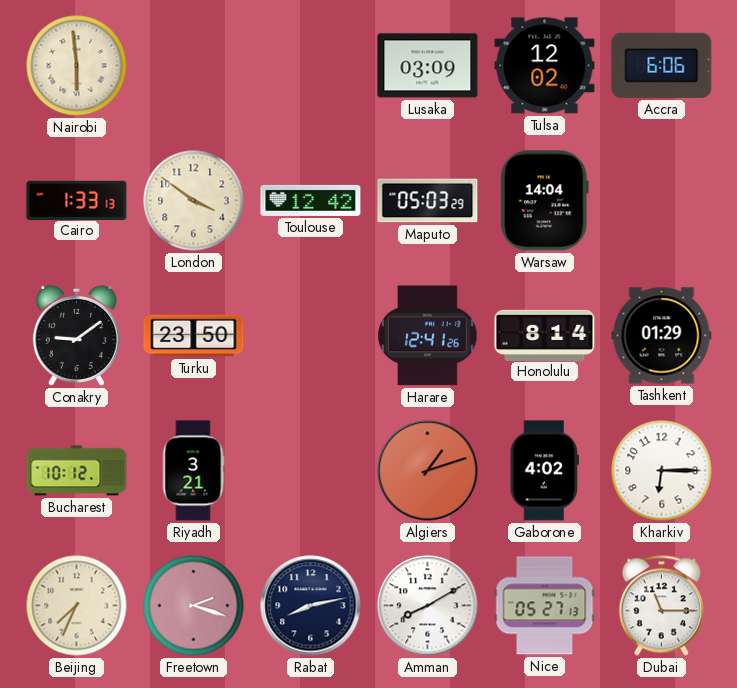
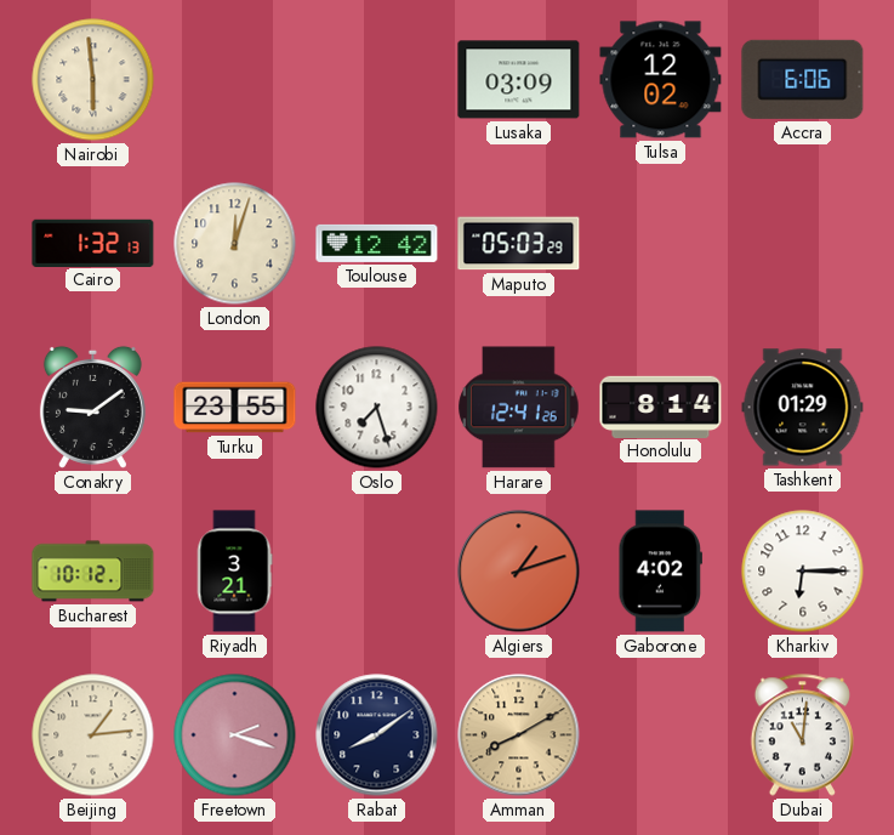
Cairo: 1:33 -> 1:32 (93, 243)
London: 3:51 -> 12:03 (235, 244)
Warsaw: 14:04 -> none (544, 201)
Turku: 23:50 -> 23:55 (235, 408)
Oslo: none -> 7:27 (377, 408)
Beijing: 7:34 -> 1:14 (93, 735)
Rabat: 8:13 -> 8:09 (377, 735)
Amman dial: white -> champagne (519, 735)
Nice: 05:27 -> none (545, 606)
Dubai: 11:15 -> 11:01 (802, 735)
